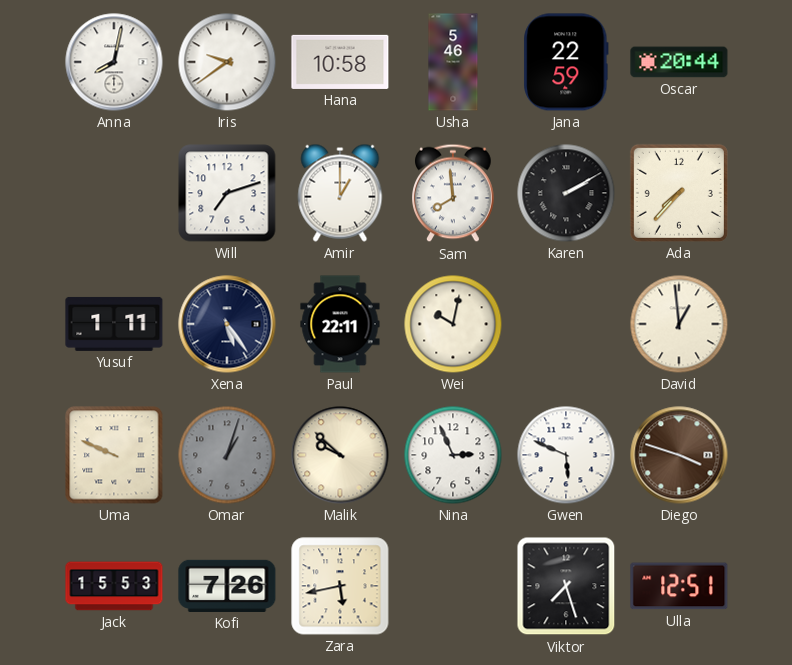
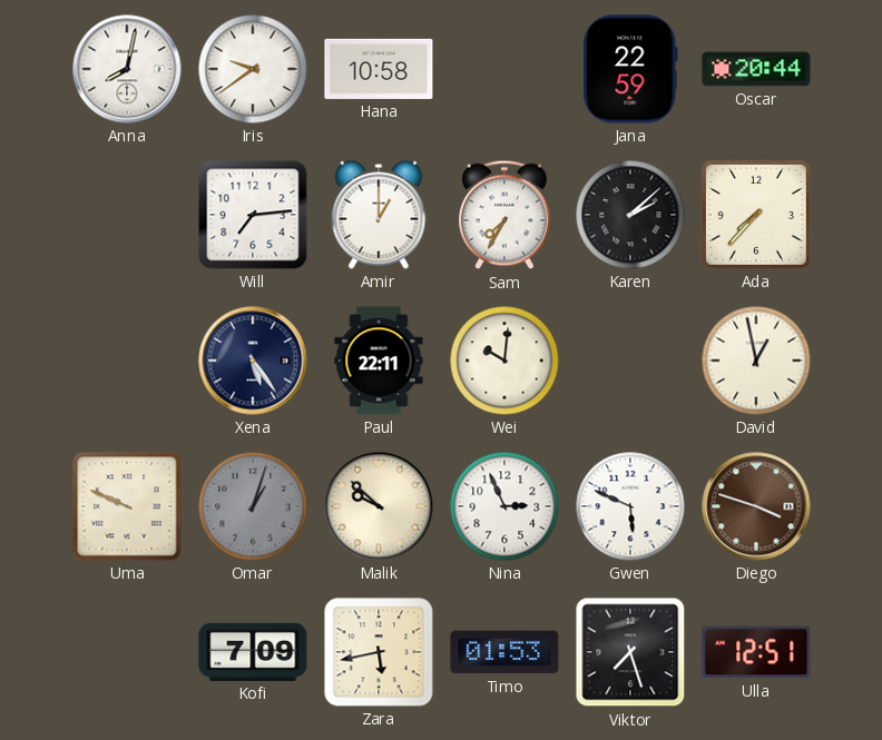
Usha: 5:46 -> none (453, 62)
Will: 7:12 -> 7:14 (253, 215)
Sam: 7:59 -> 7:35 (504, 215)
Karen: 2:10 -> 2:08 (630, 215)
Yusuf: 1:11 -> none (114, 324)
Wei: 10:02 -> 10:01 (504, 361)
David: 12:59 -> 12:58 (756, 361)
Jack: 15:53 -> none (114, 586)
Kofi: 7:26 -> 7:09 (253, 652)
Timo: none -> 01:53 (504, 652)
